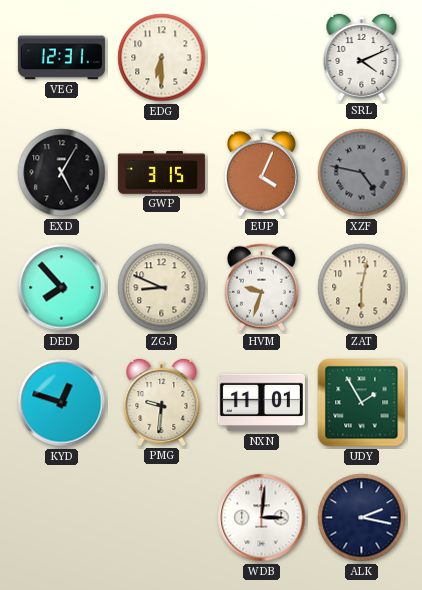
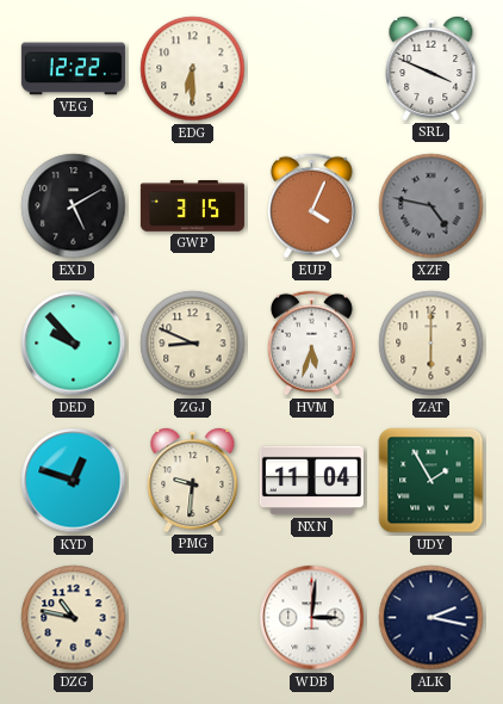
VEG: 12:31 -> 12:22 (73, 69)
SRL: 4:11 -> 3:49 (431, 68)
EXD: 5:05 -> 5:10 (74, 206)
DED: 7:53 -> 9:53 (74, 344)
HVM: 9:33 -> 5:33 (311, 344)
ZAT: 6:02 -> 6:00 (431, 344)
NXN: 11:01 -> 11:04 (311, 481)
DZG: none -> 10:47 (74, 618)
